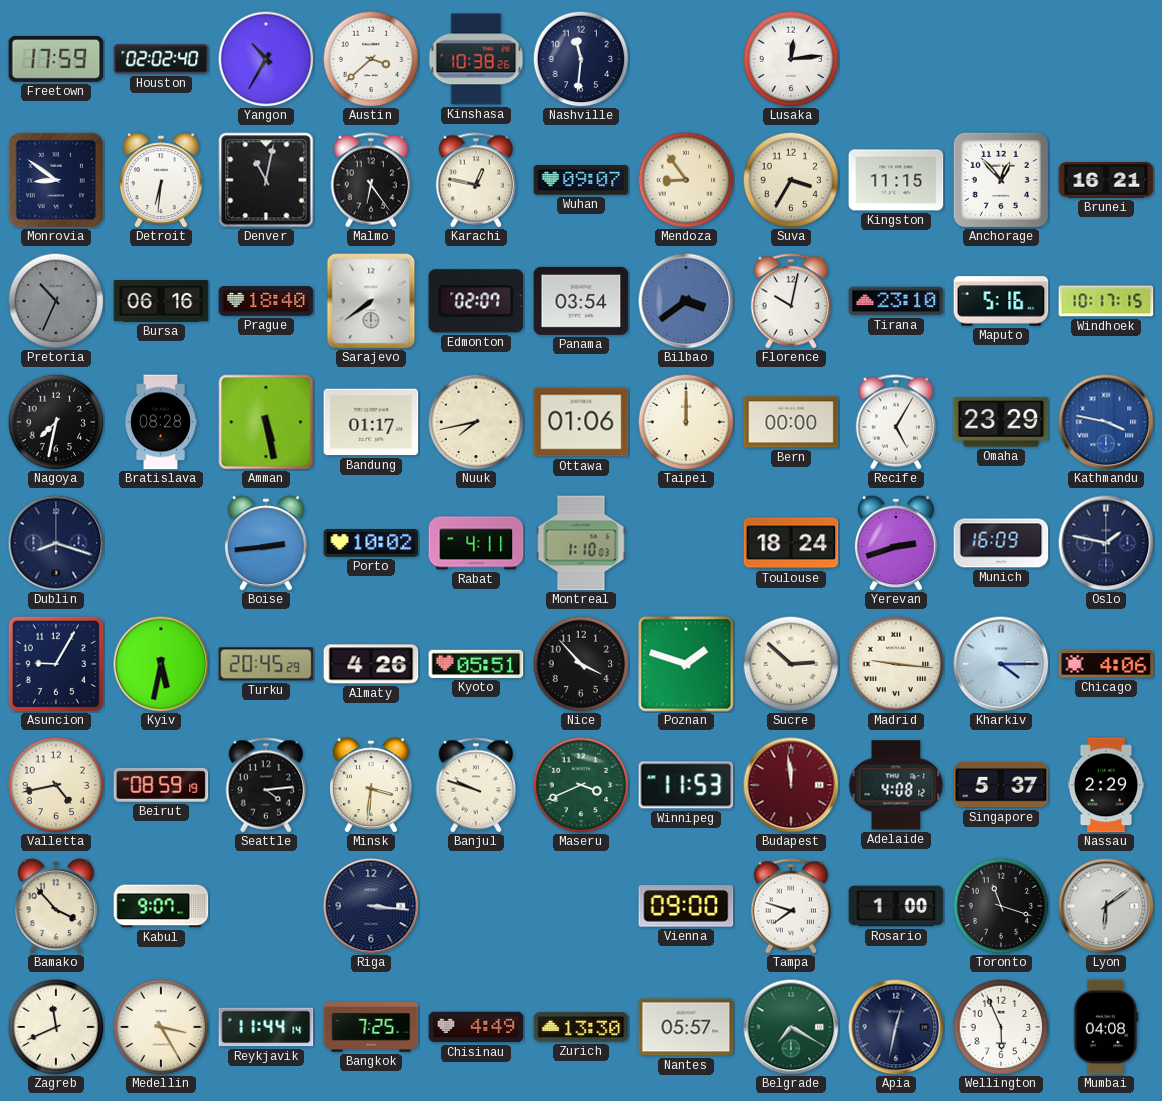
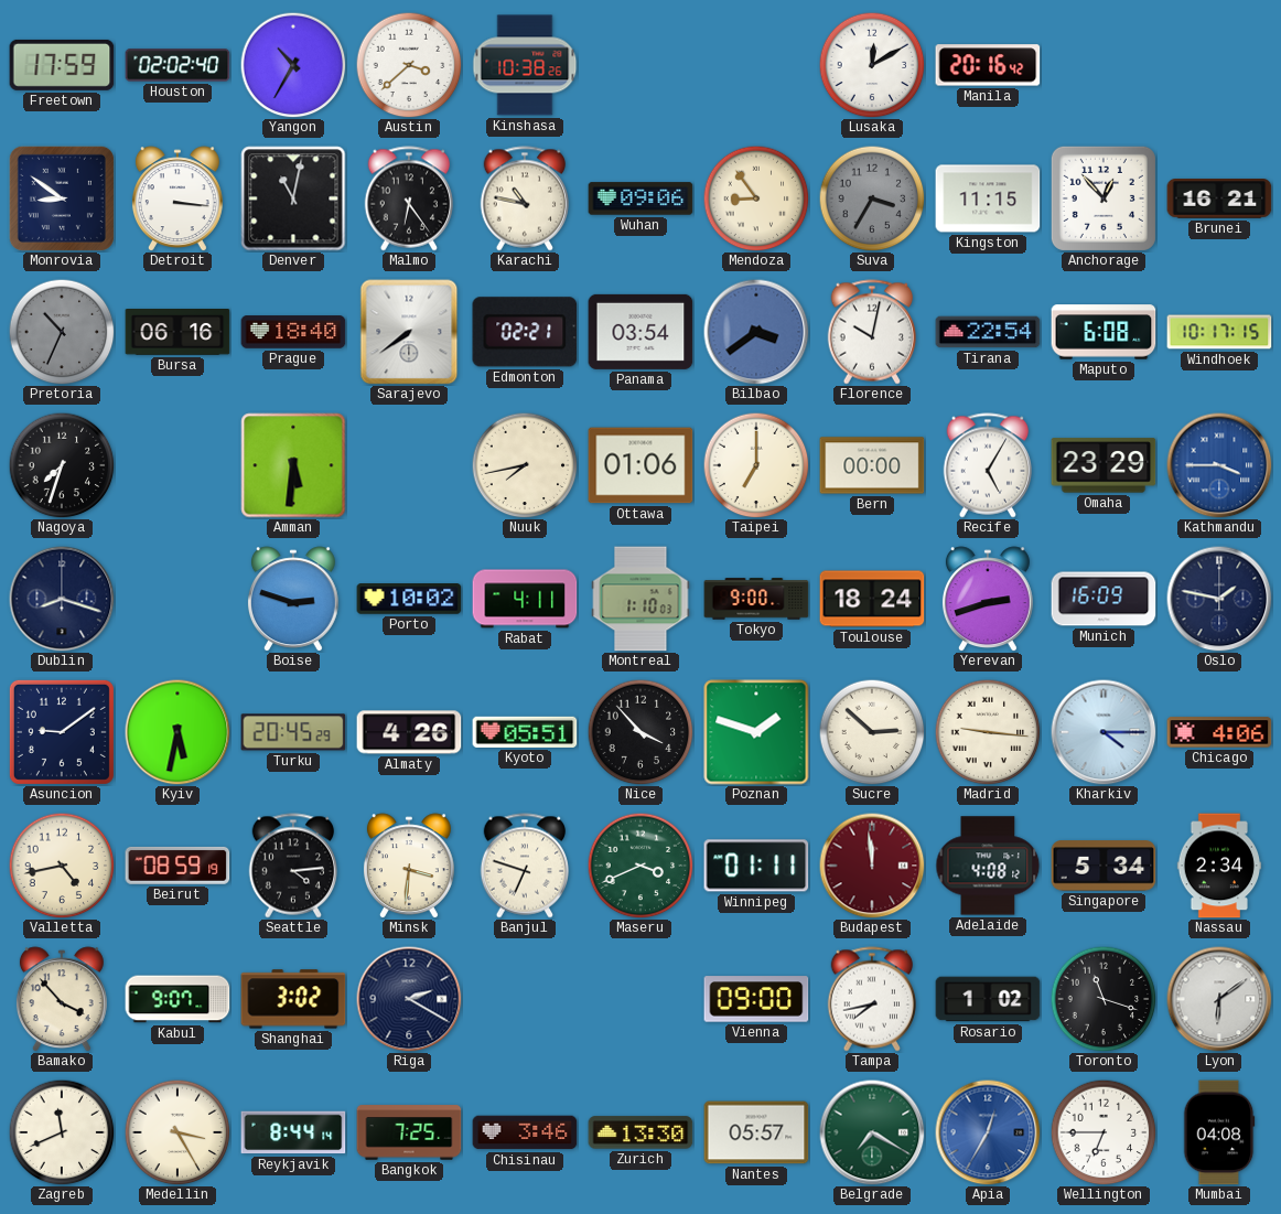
Nashville: 11:31 -> none (581, 59)
Lusaka: 12:14 -> 12:10 (872, 65)
Manila: none -> 20:16 (988, 65)
Detroit: 6:31 -> 3:16 (177, 198)
Karachi: 12:47 -> 10:47 (525, 198)
Wuhan: 09:07 -> 09:06 (640, 198)
Suva dial: cream -> grey (872, 198)
Edmonton: 02:07 -> 02:21 (525, 332)
Tirana: 23:10 -> 22:54 (988, 332)
Maputo: 5:16 -> 6:08 (1104, 332)
Nagoya: 7:32 -> 7:33 (62, 465)
Bratislava: 08:28 -> none (160, 422)
Amman: 5:28 -> 5:31 (293, 465)
Bandung: 01:17 -> none (371, 422)
Taipei: 12:00 -> 7:00 (756, 465)
Kathmandu: 3:47 -> 3:45 (1219, 465)
Boise: 2:44 -> 2:48 (293, 599)
Tokyo: none -> 9:00 (756, 599)
Asuncion: 9:05 -> 9:09 (62, 732)
Banjul: 9:48 -> 6:48 (525, 866)
Winnipeg: 11:53 -> 01:11 (756, 866)
Singapore: 5:37 -> 5:34 (1104, 866)
Nassau: 2:29 -> 2:34 (1219, 866)
Shanghai: none -> 3:02 (293, 999)
Riga: 3:16 -> 2:20 (409, 999)
Tampa: 7:48 -> 7:43 (872, 999)
Rosario: 1:00 -> 1:02 (988, 999)
Reykjavik: 11:44 -> 8:44 (293, 1132)
Chisinau: 4:49 -> 3:46 (525, 1132)
Apia: 12:32 -> 12:35 (988, 1132)
Apia dial: navy -> blue (988, 1132)
Wellington: 5:56 -> 6:45 (1104, 1132)
